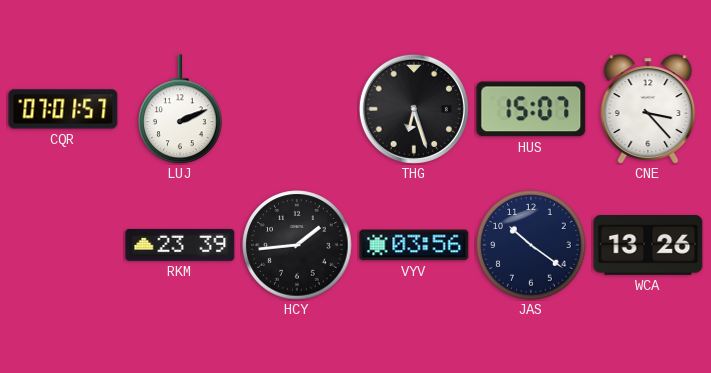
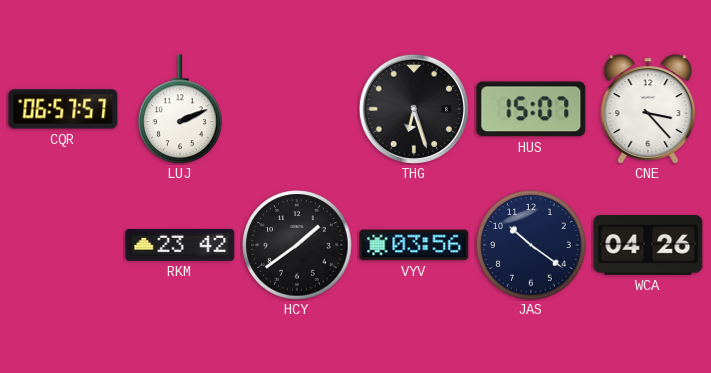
CQR: 07:01 -> 06:57 (63, 109)
RKM: 23:39 -> 23:42 (180, 245)
HCY: 1:44 -> 1:39 (297, 245)
WCA: 13:26 -> 04:26 (648, 245)
